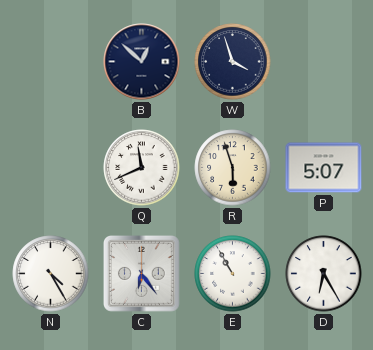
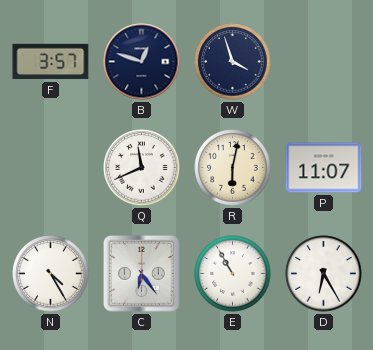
F: none -> 3:57 (51, 62)
B: 12:52 -> 12:48 (142, 62)
R: 5:57 -> 6:02 (233, 168)
P: 5:07 -> 11:07 (324, 168)
